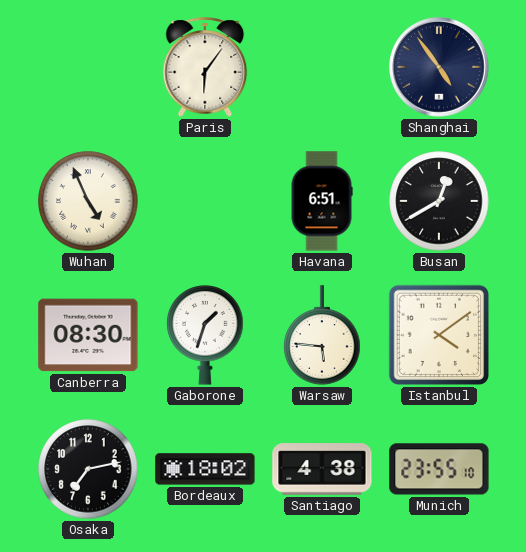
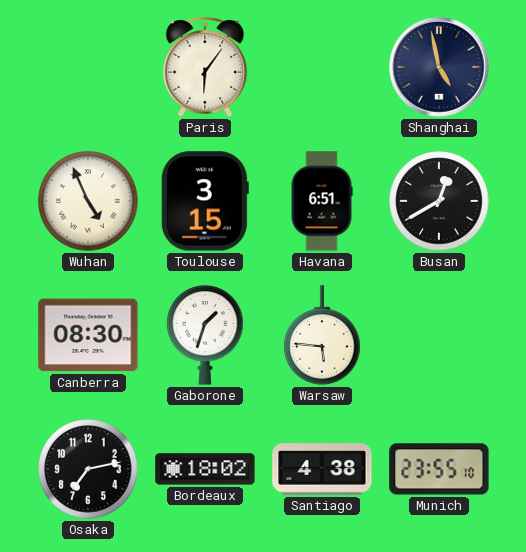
Shanghai: 4:54 -> 4:58 (439, 67)
Toulouse: none -> 3:15 (205, 201)
Istanbul: 4:09 -> none (439, 335)
